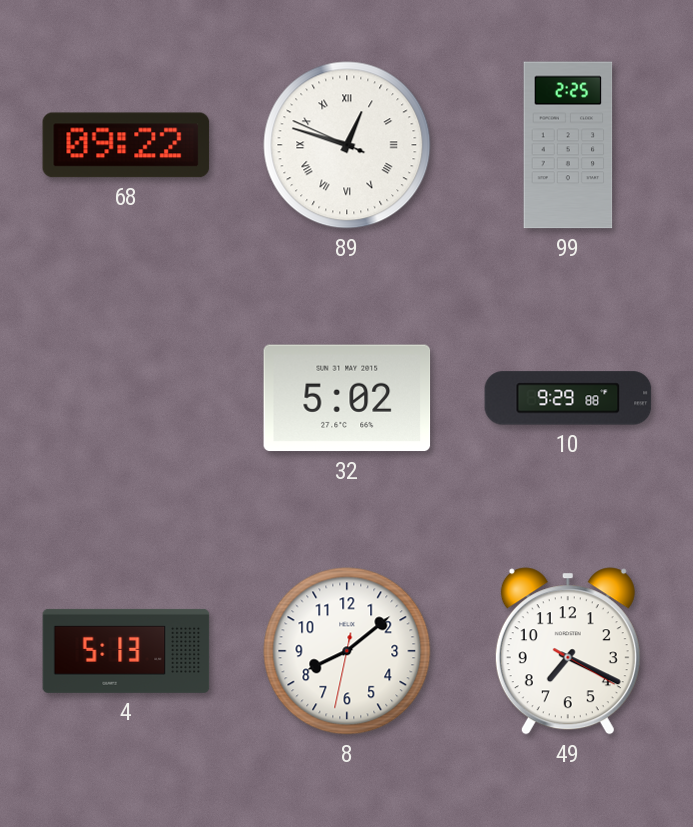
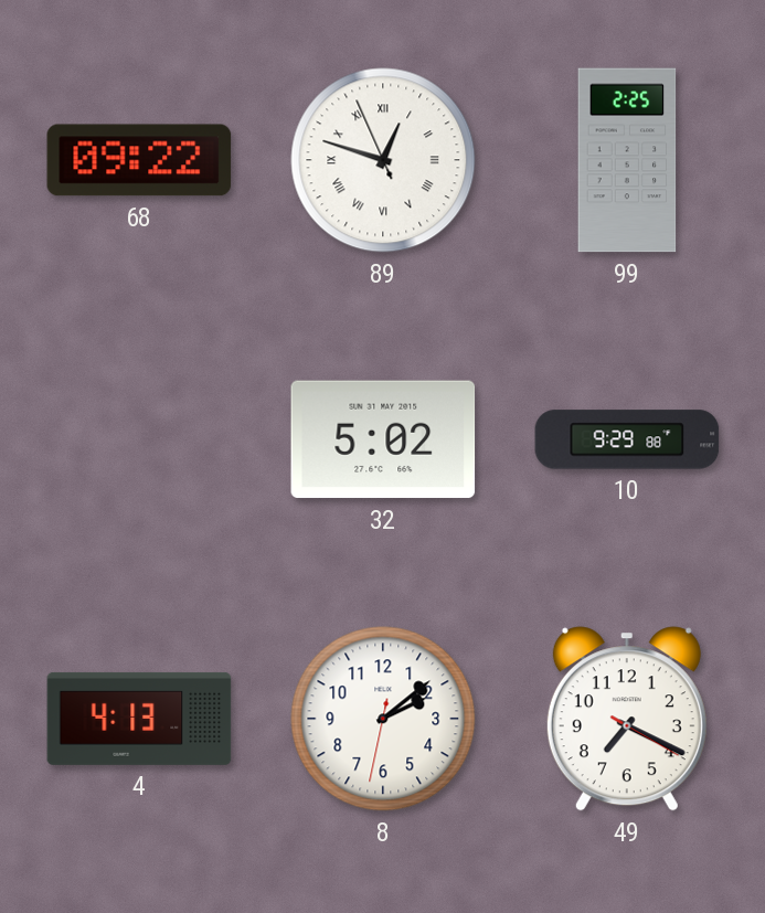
89: 12:47:49 -> 12:47:56 (383, 160)
4: 5:13 -> 4:13 (139, 719)
8: 8:08 -> 2:08 (383, 719)
